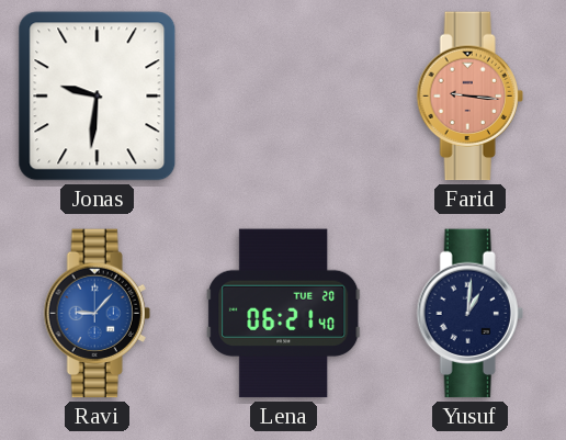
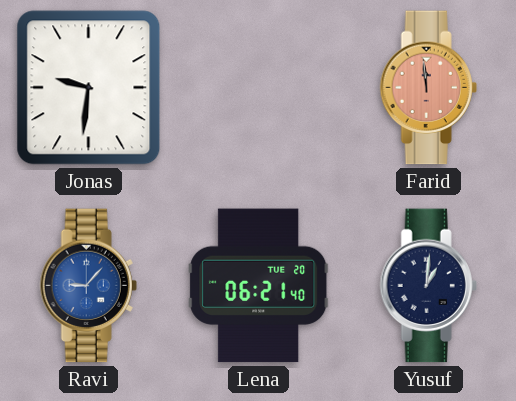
Farid: 9:16 -> 11:59 (428, 88)
